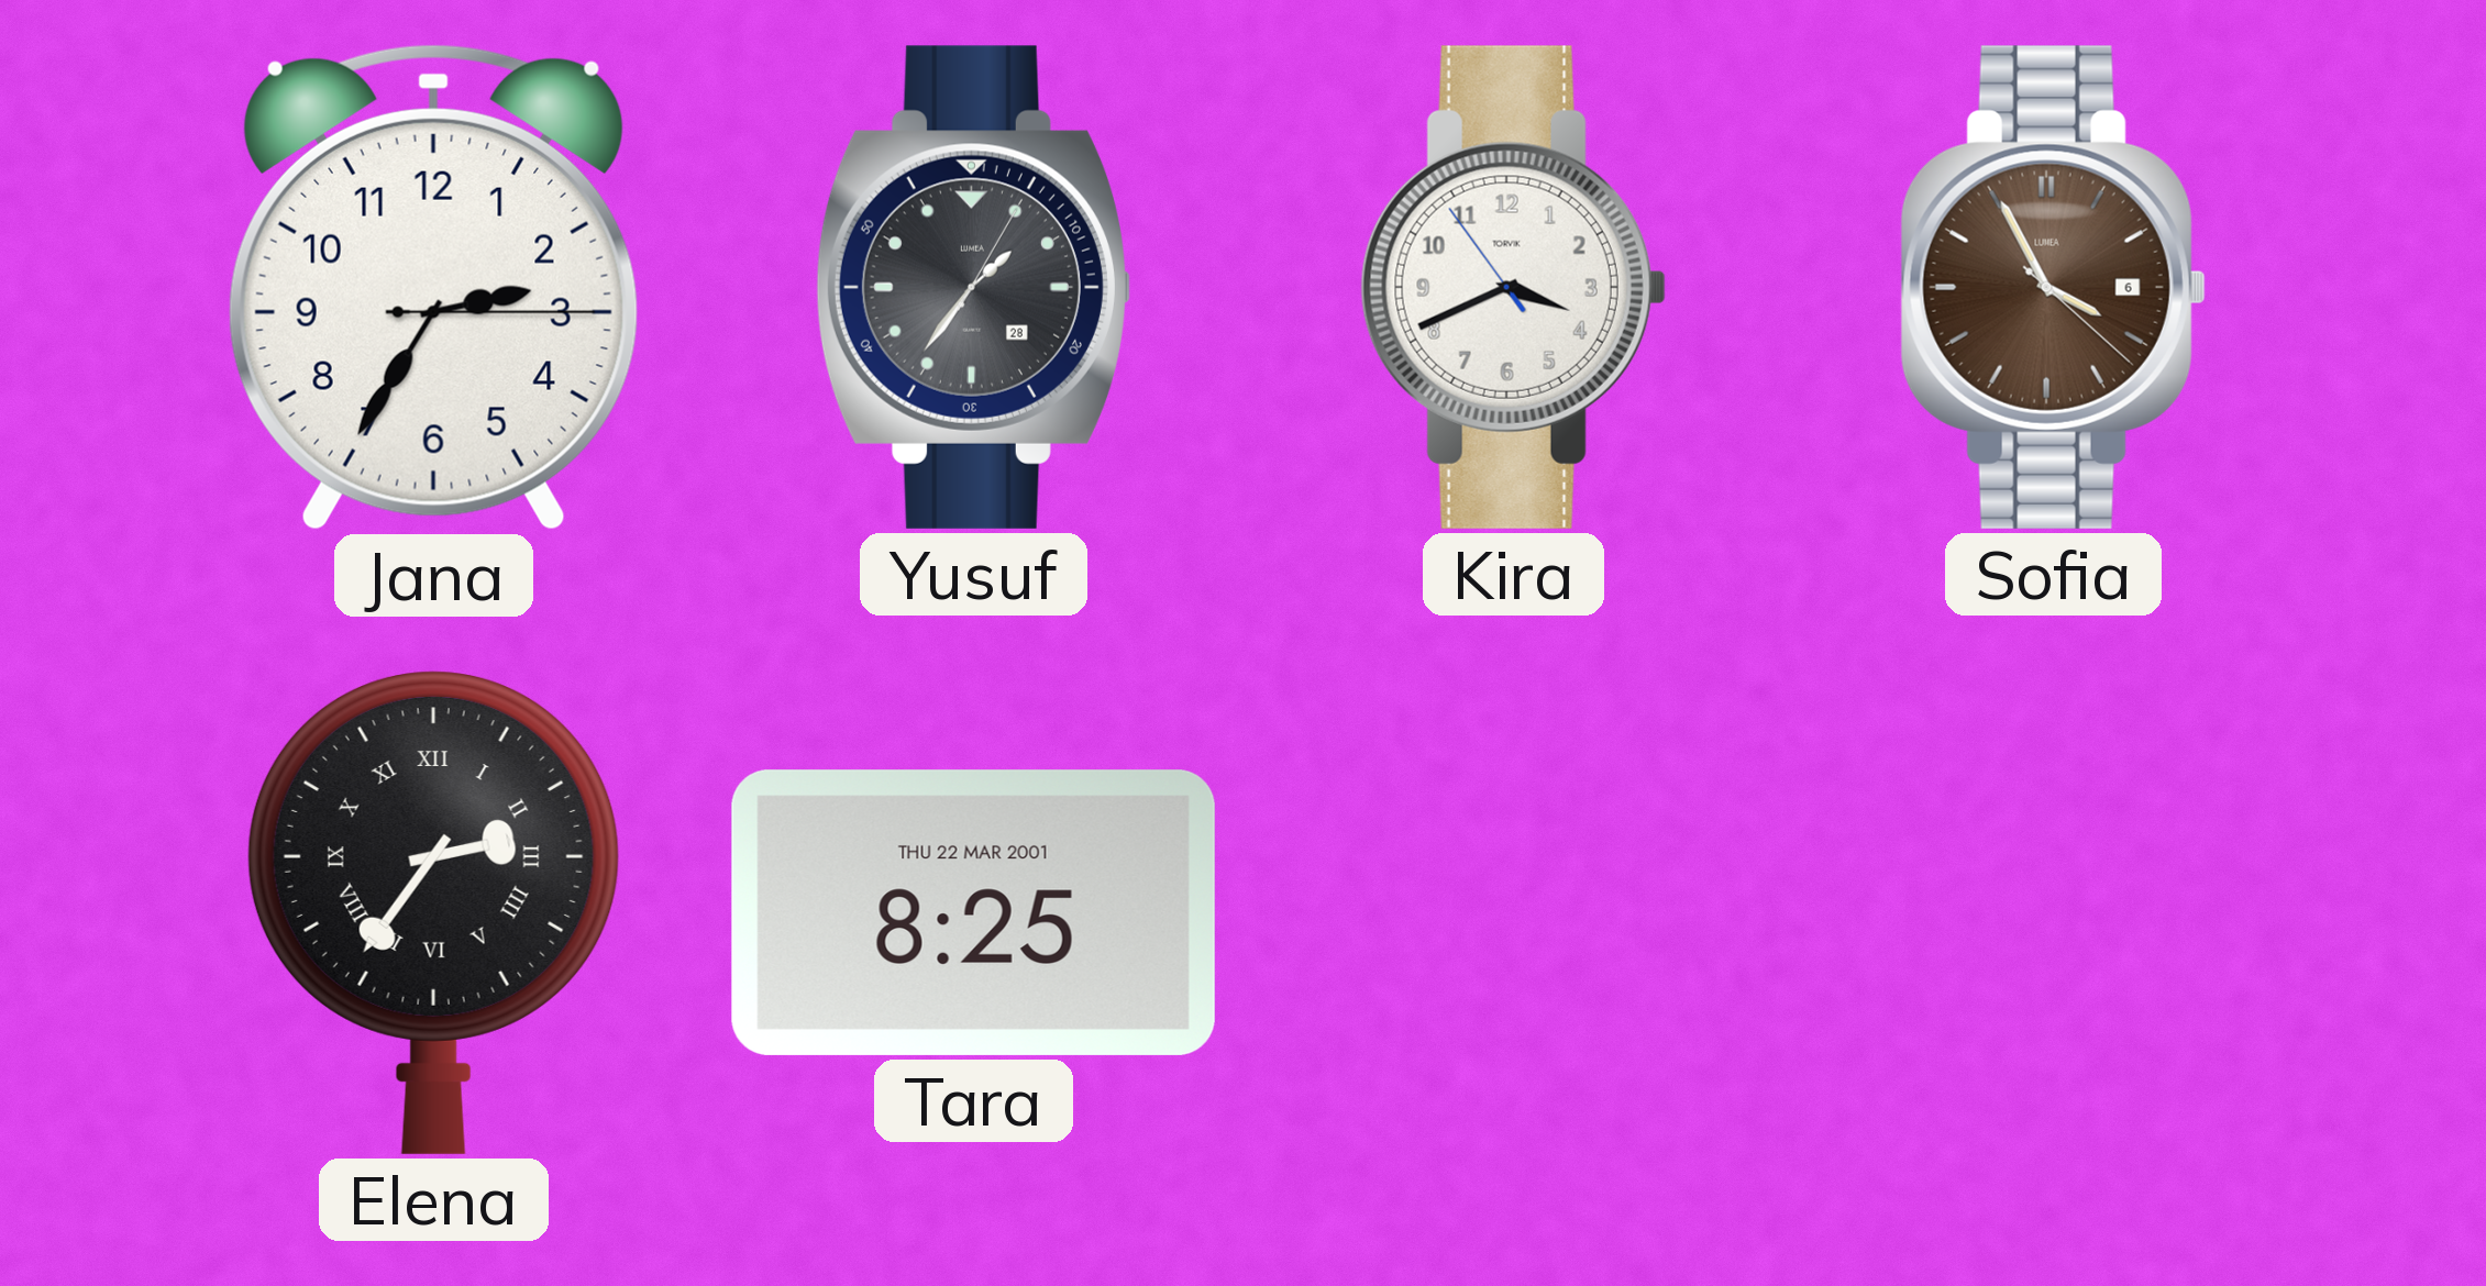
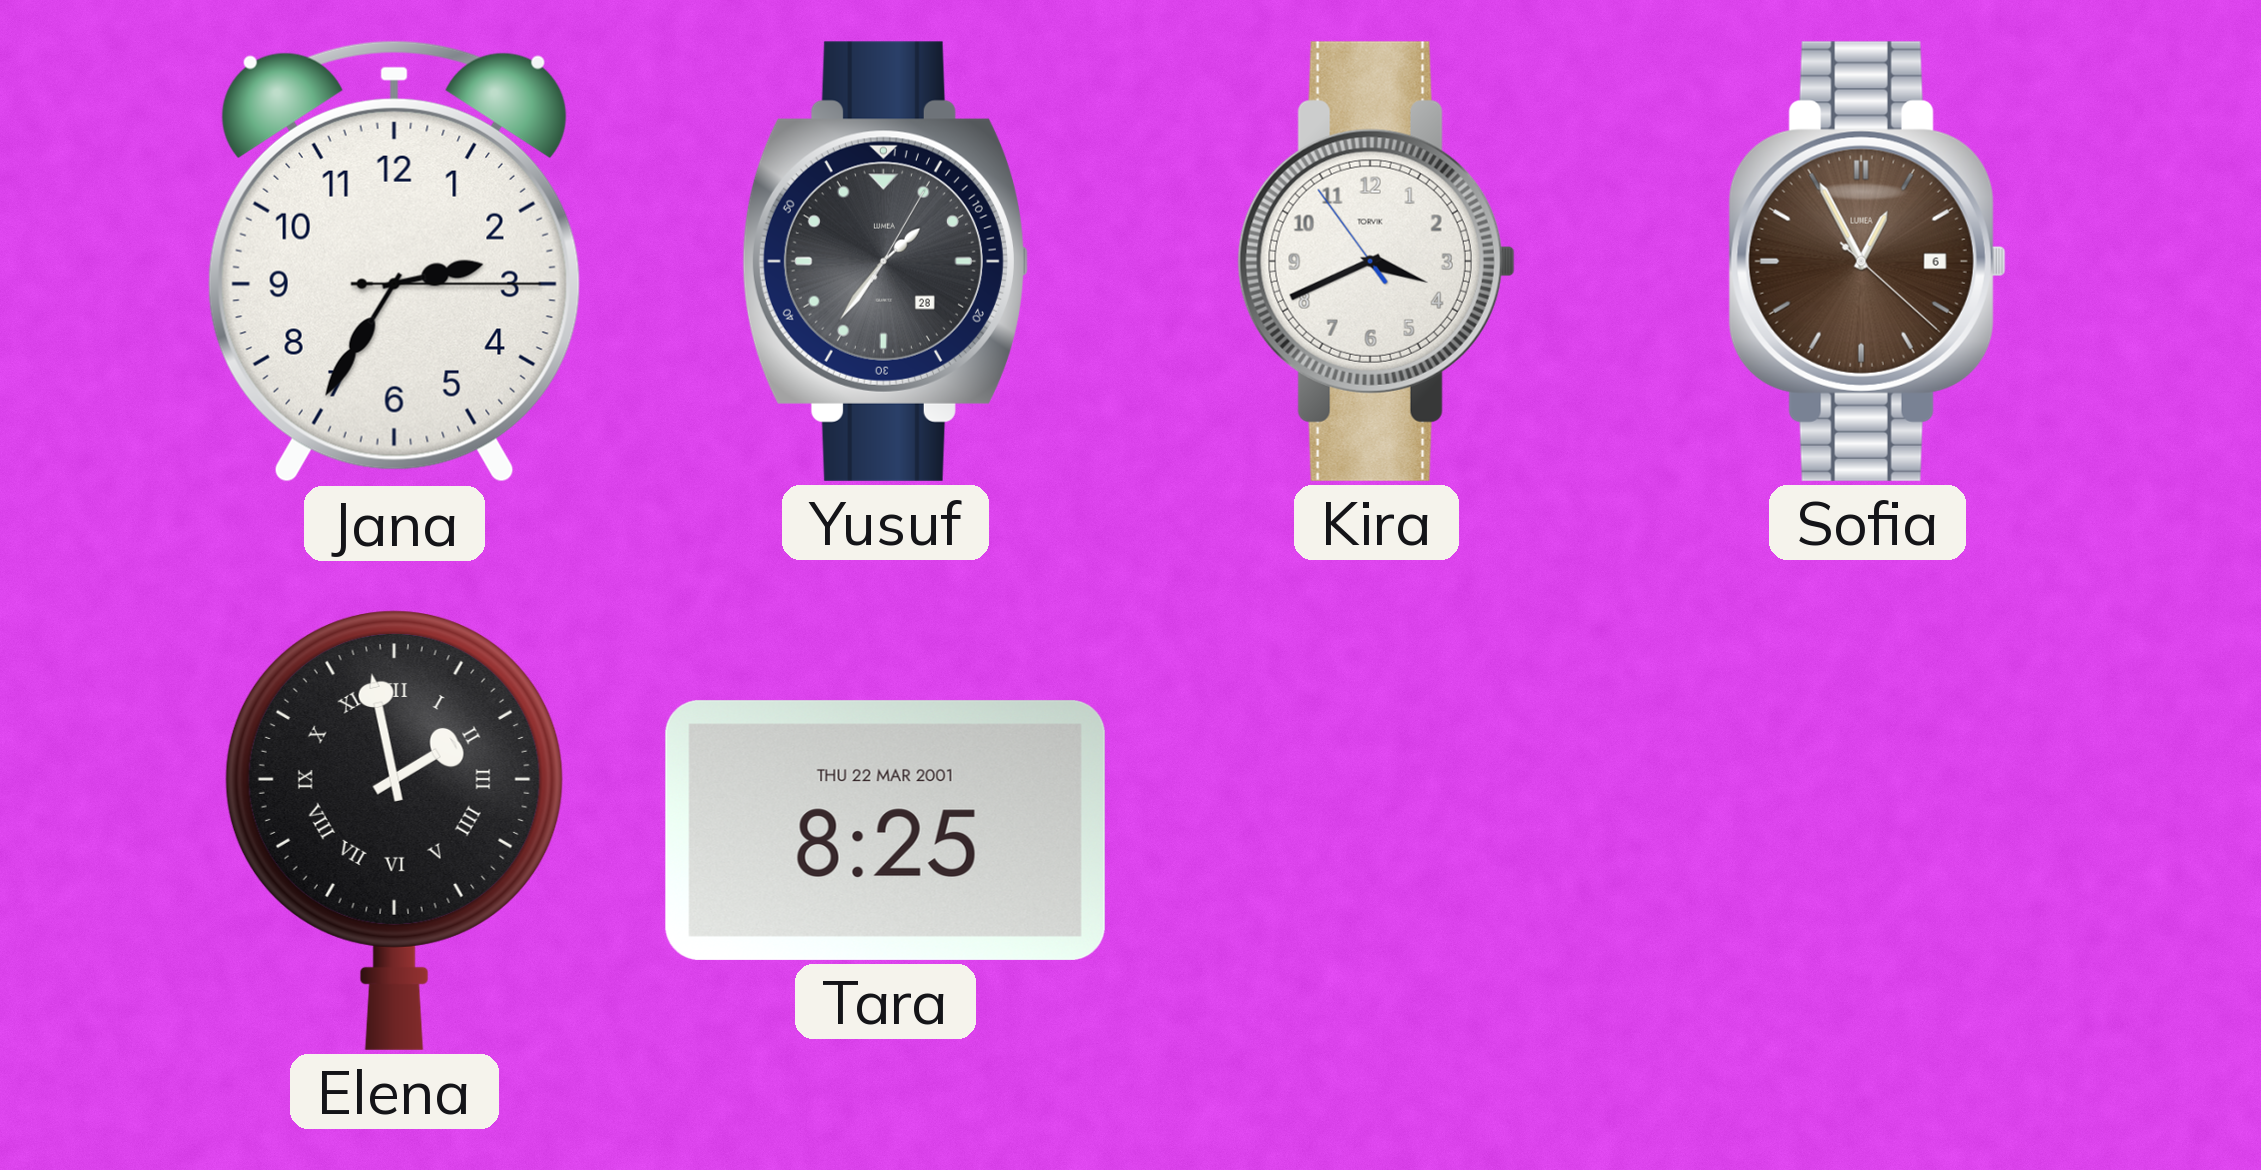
Sofia: 3:55 -> 12:55 (1867, 261)
Elena: 2:36 -> 1:58 (394, 831)
